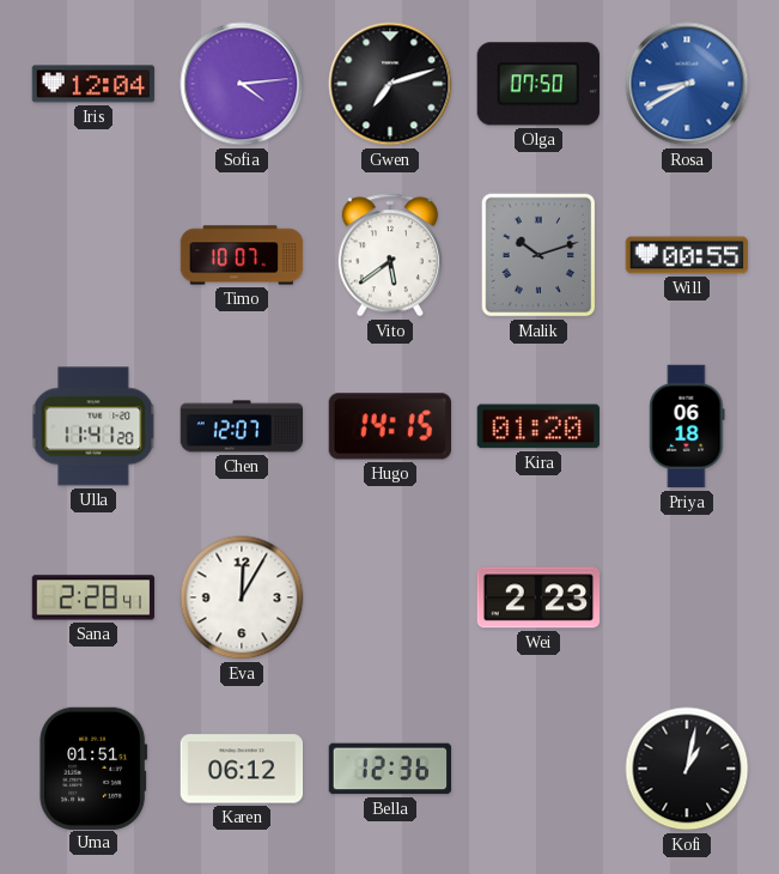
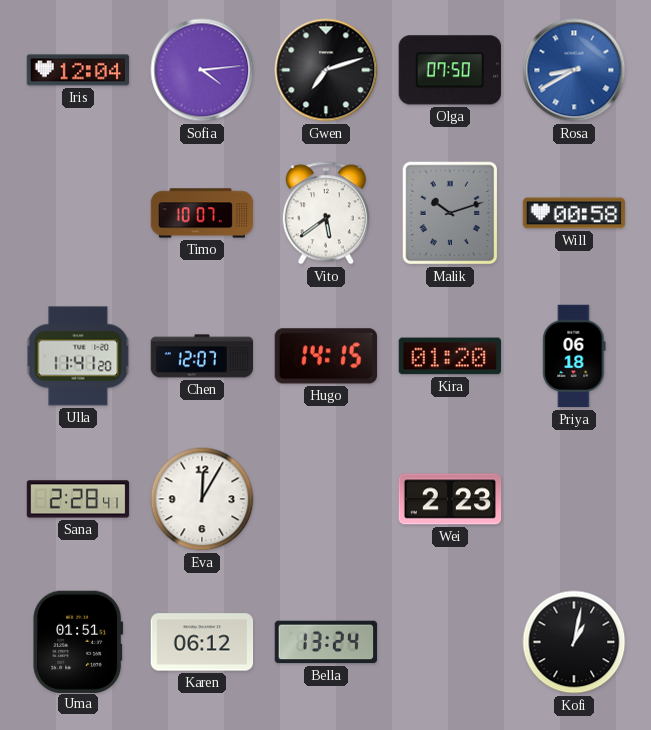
Will: 00:55 -> 00:58 (574, 213)
Bella: 12:36 -> 13:24 (326, 642)
